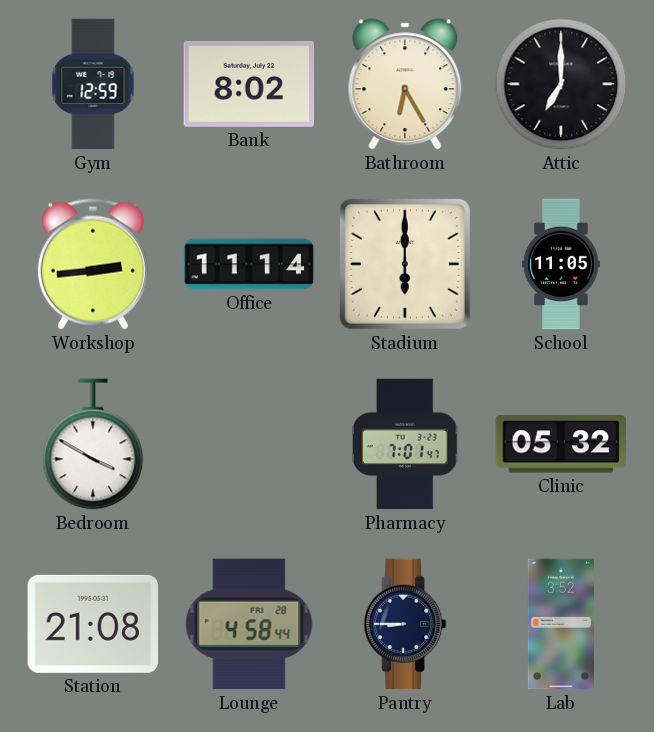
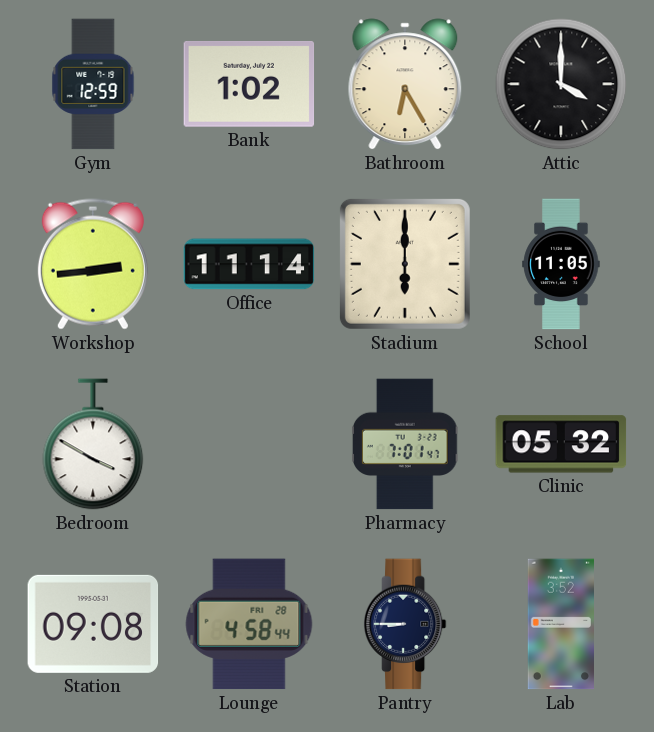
Bank: 8:02 -> 1:02 (249, 84)
Attic: 7:00 -> 4:00 (561, 84)
Station: 21:08 -> 09:08 (93, 624)
